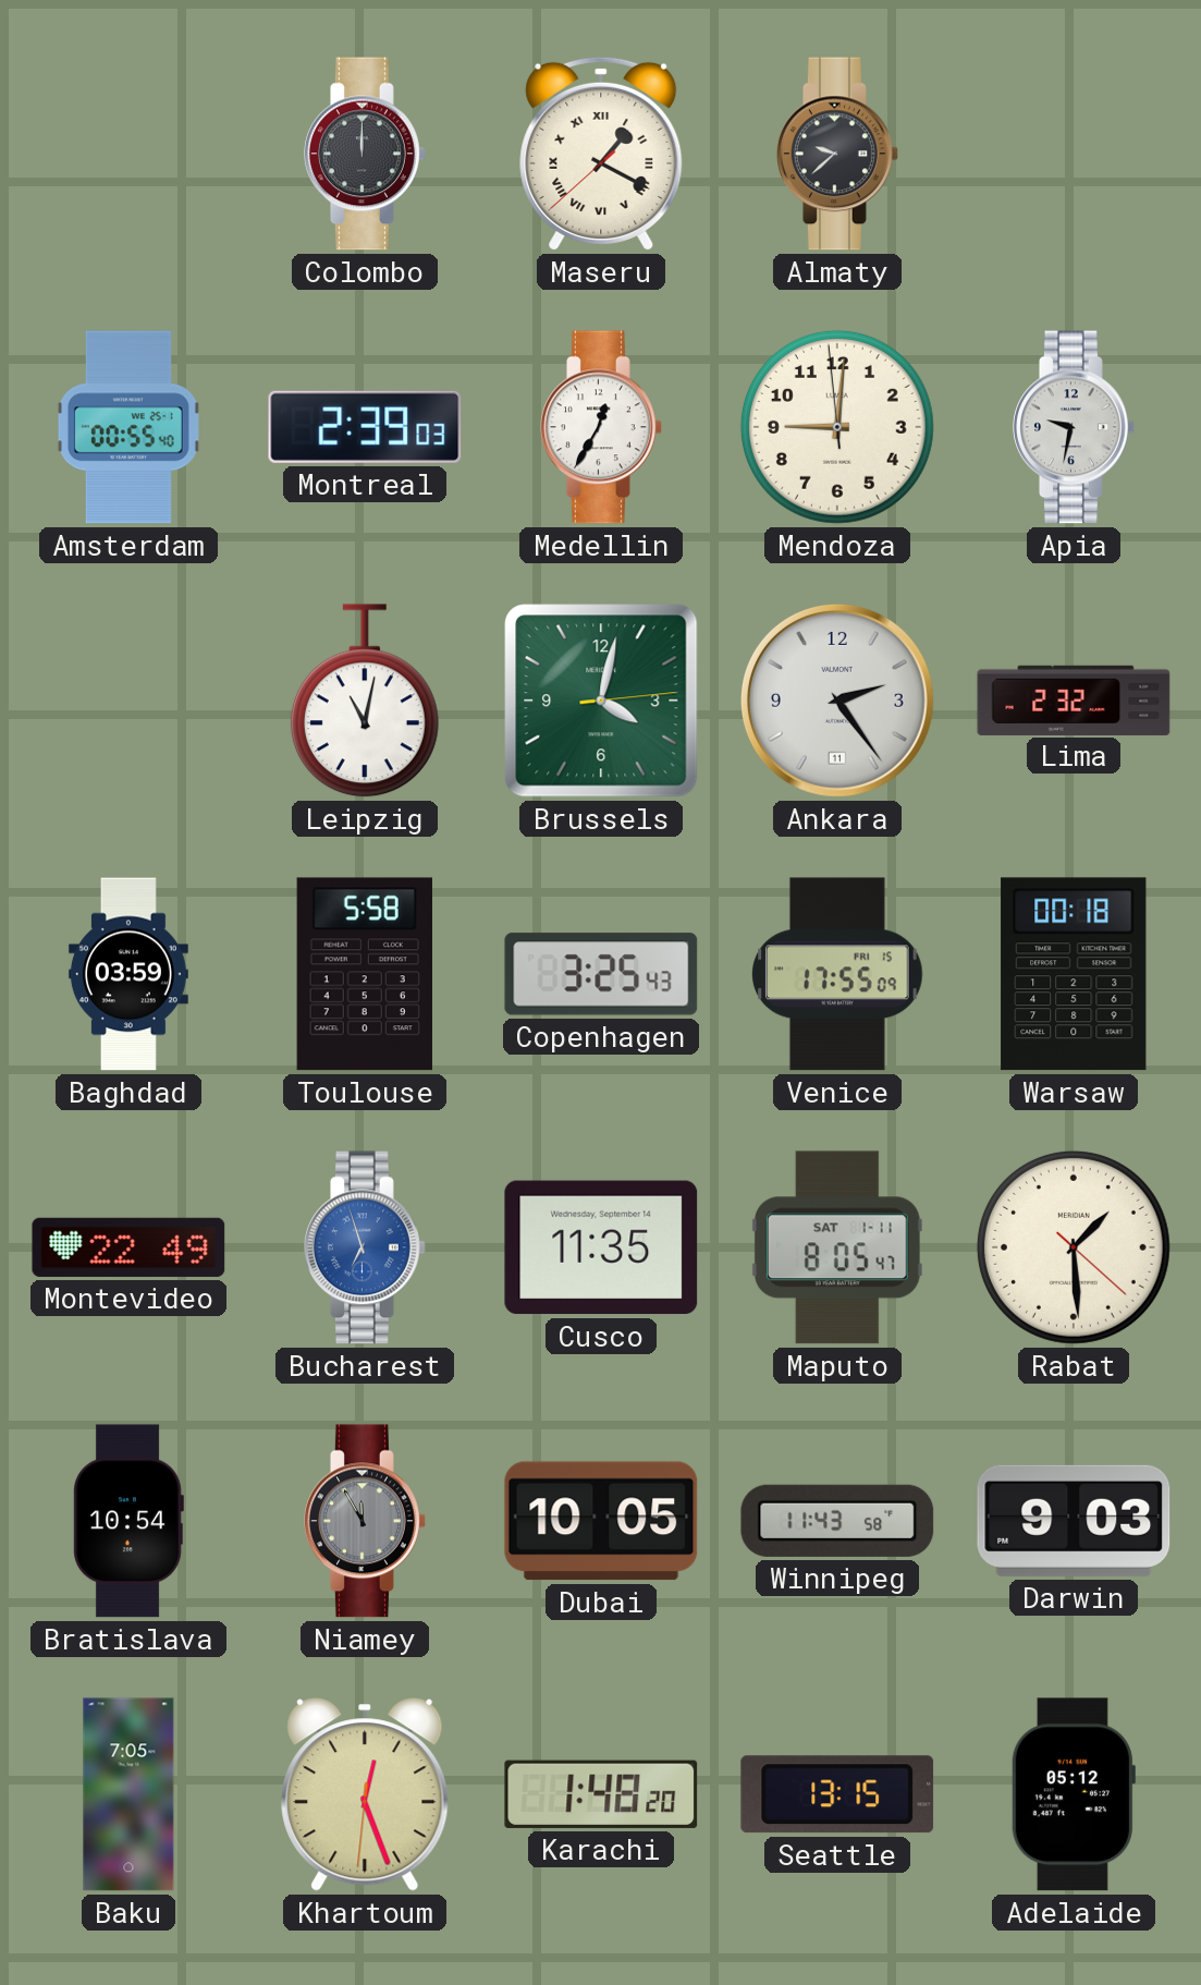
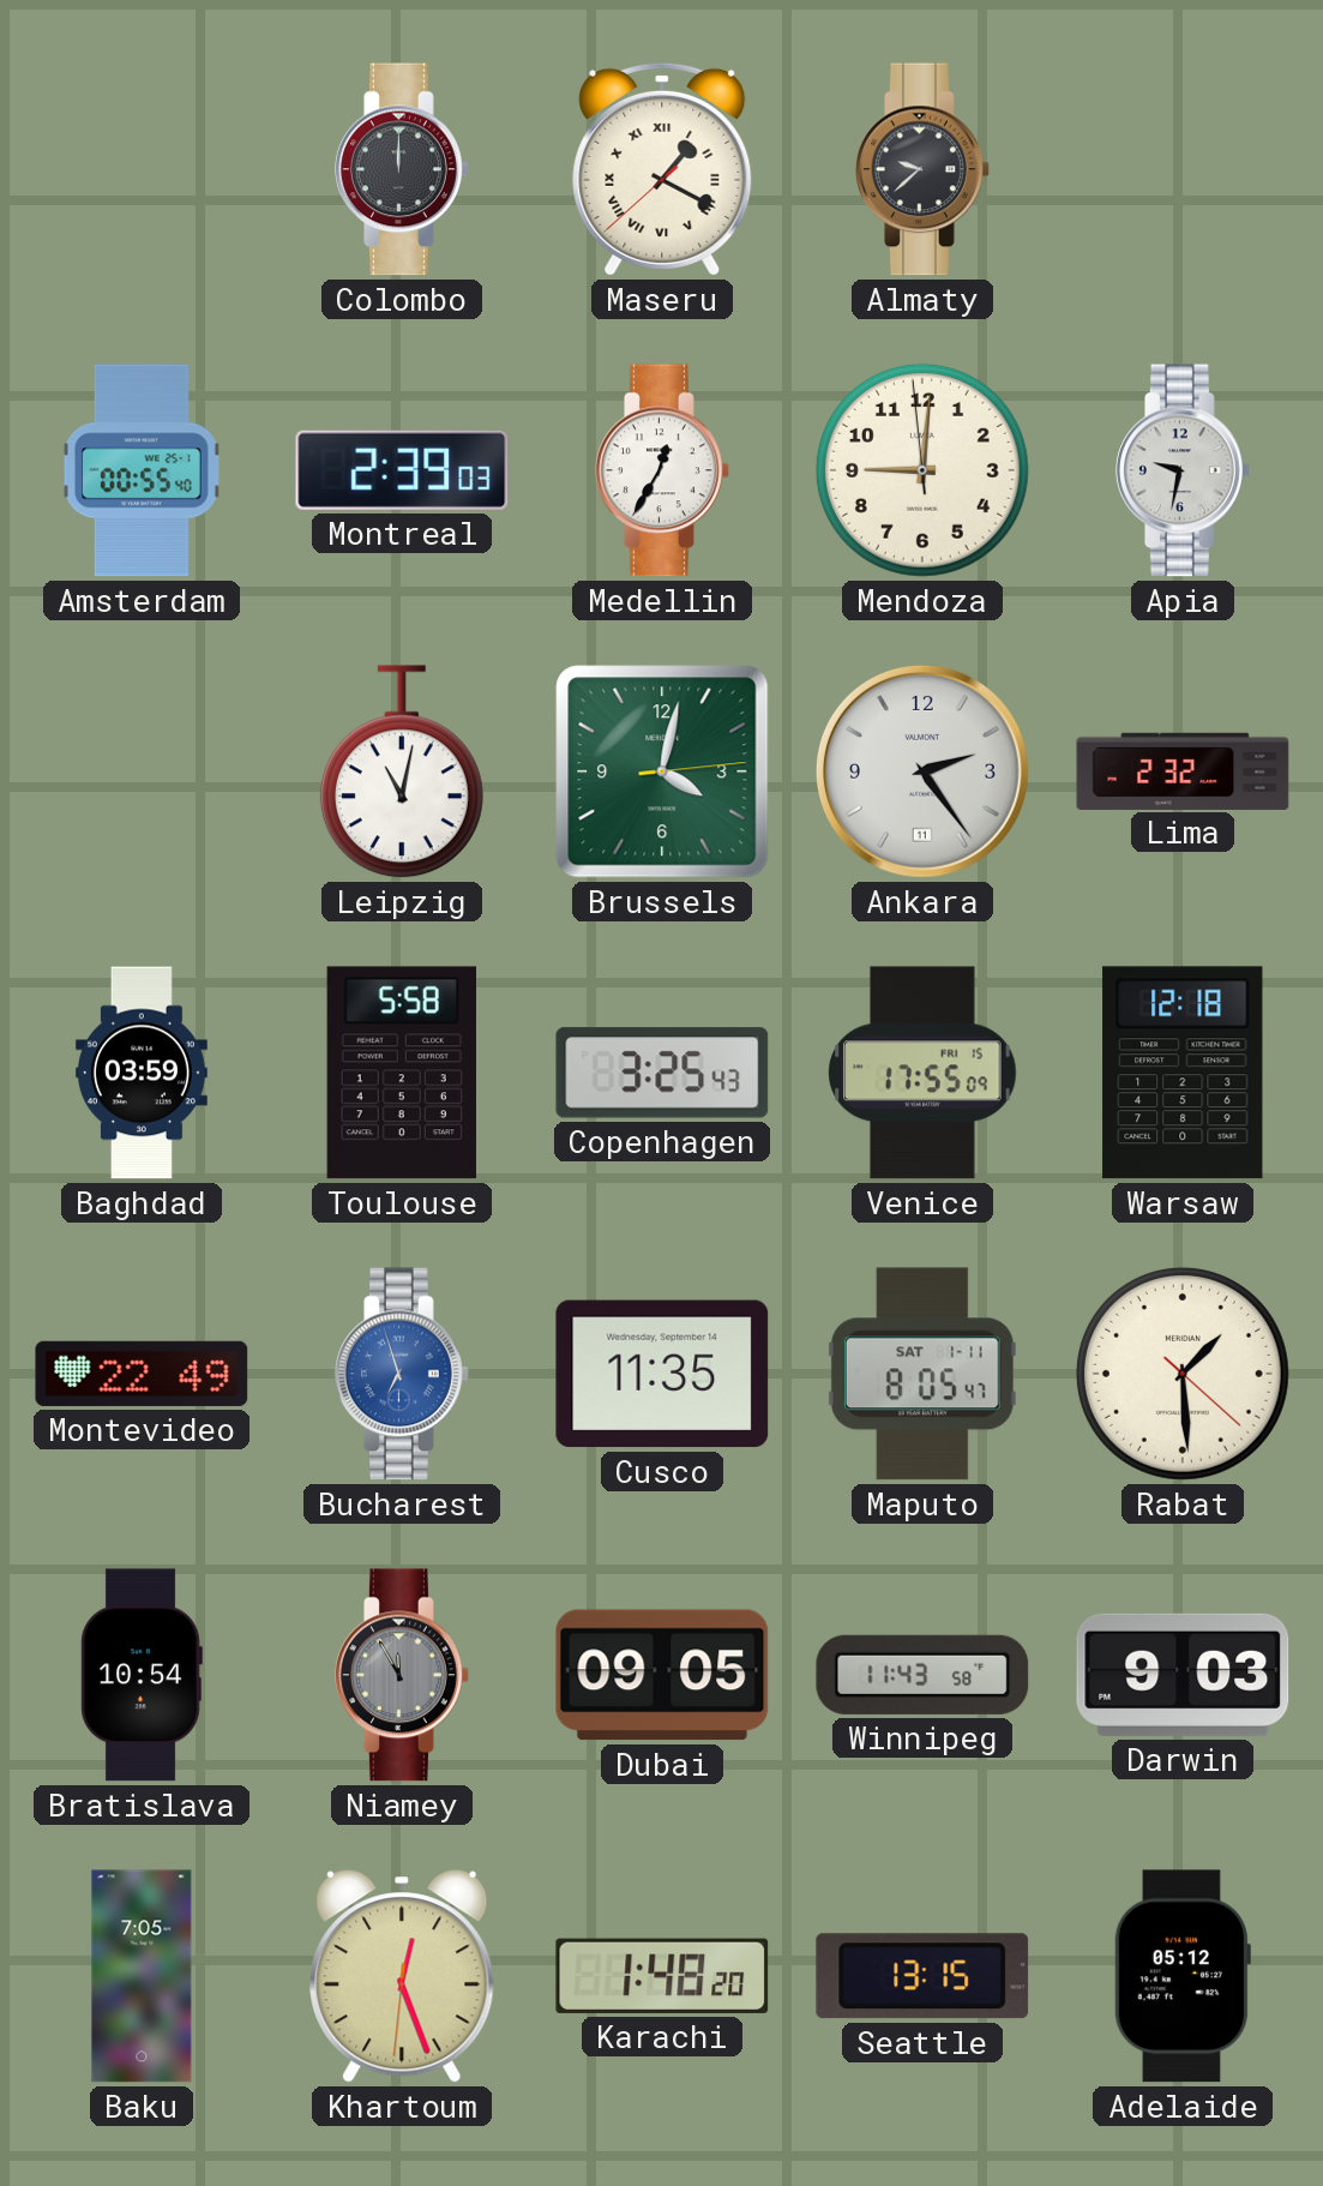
Warsaw: 00:18 -> 12:18 (1183, 1073)
Dubai: 10:05 -> 09:05 (662, 1675)
